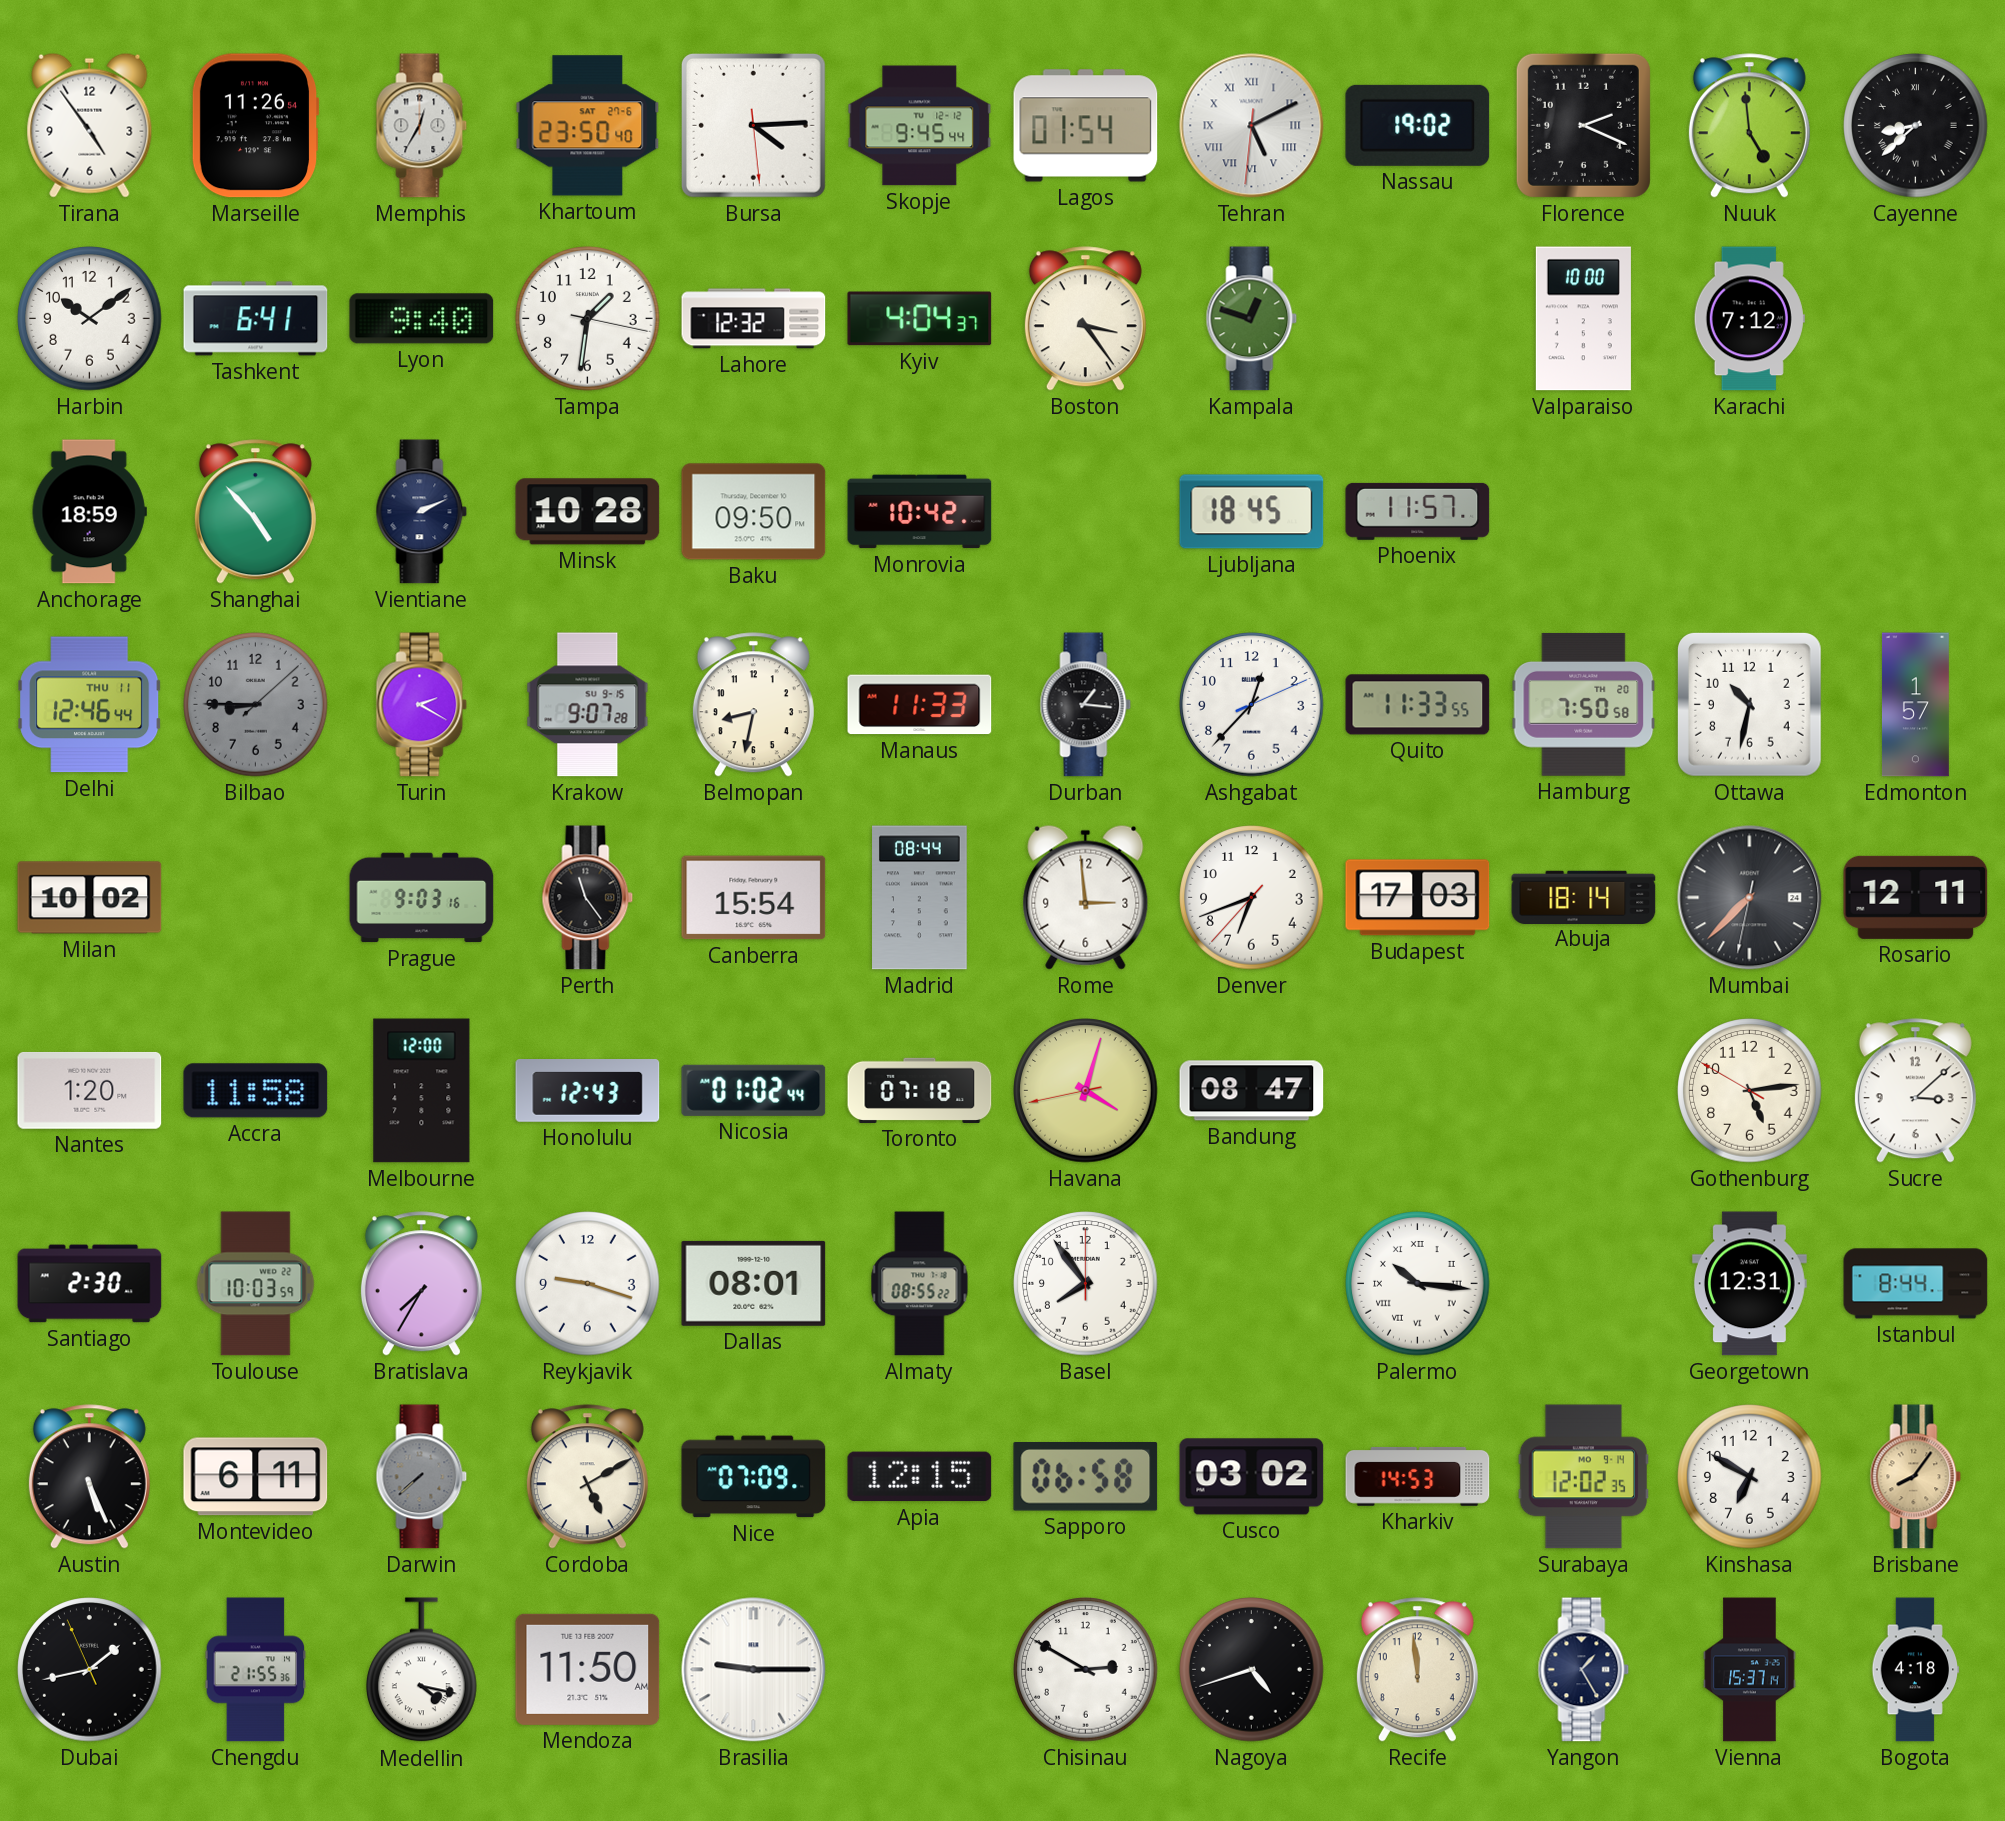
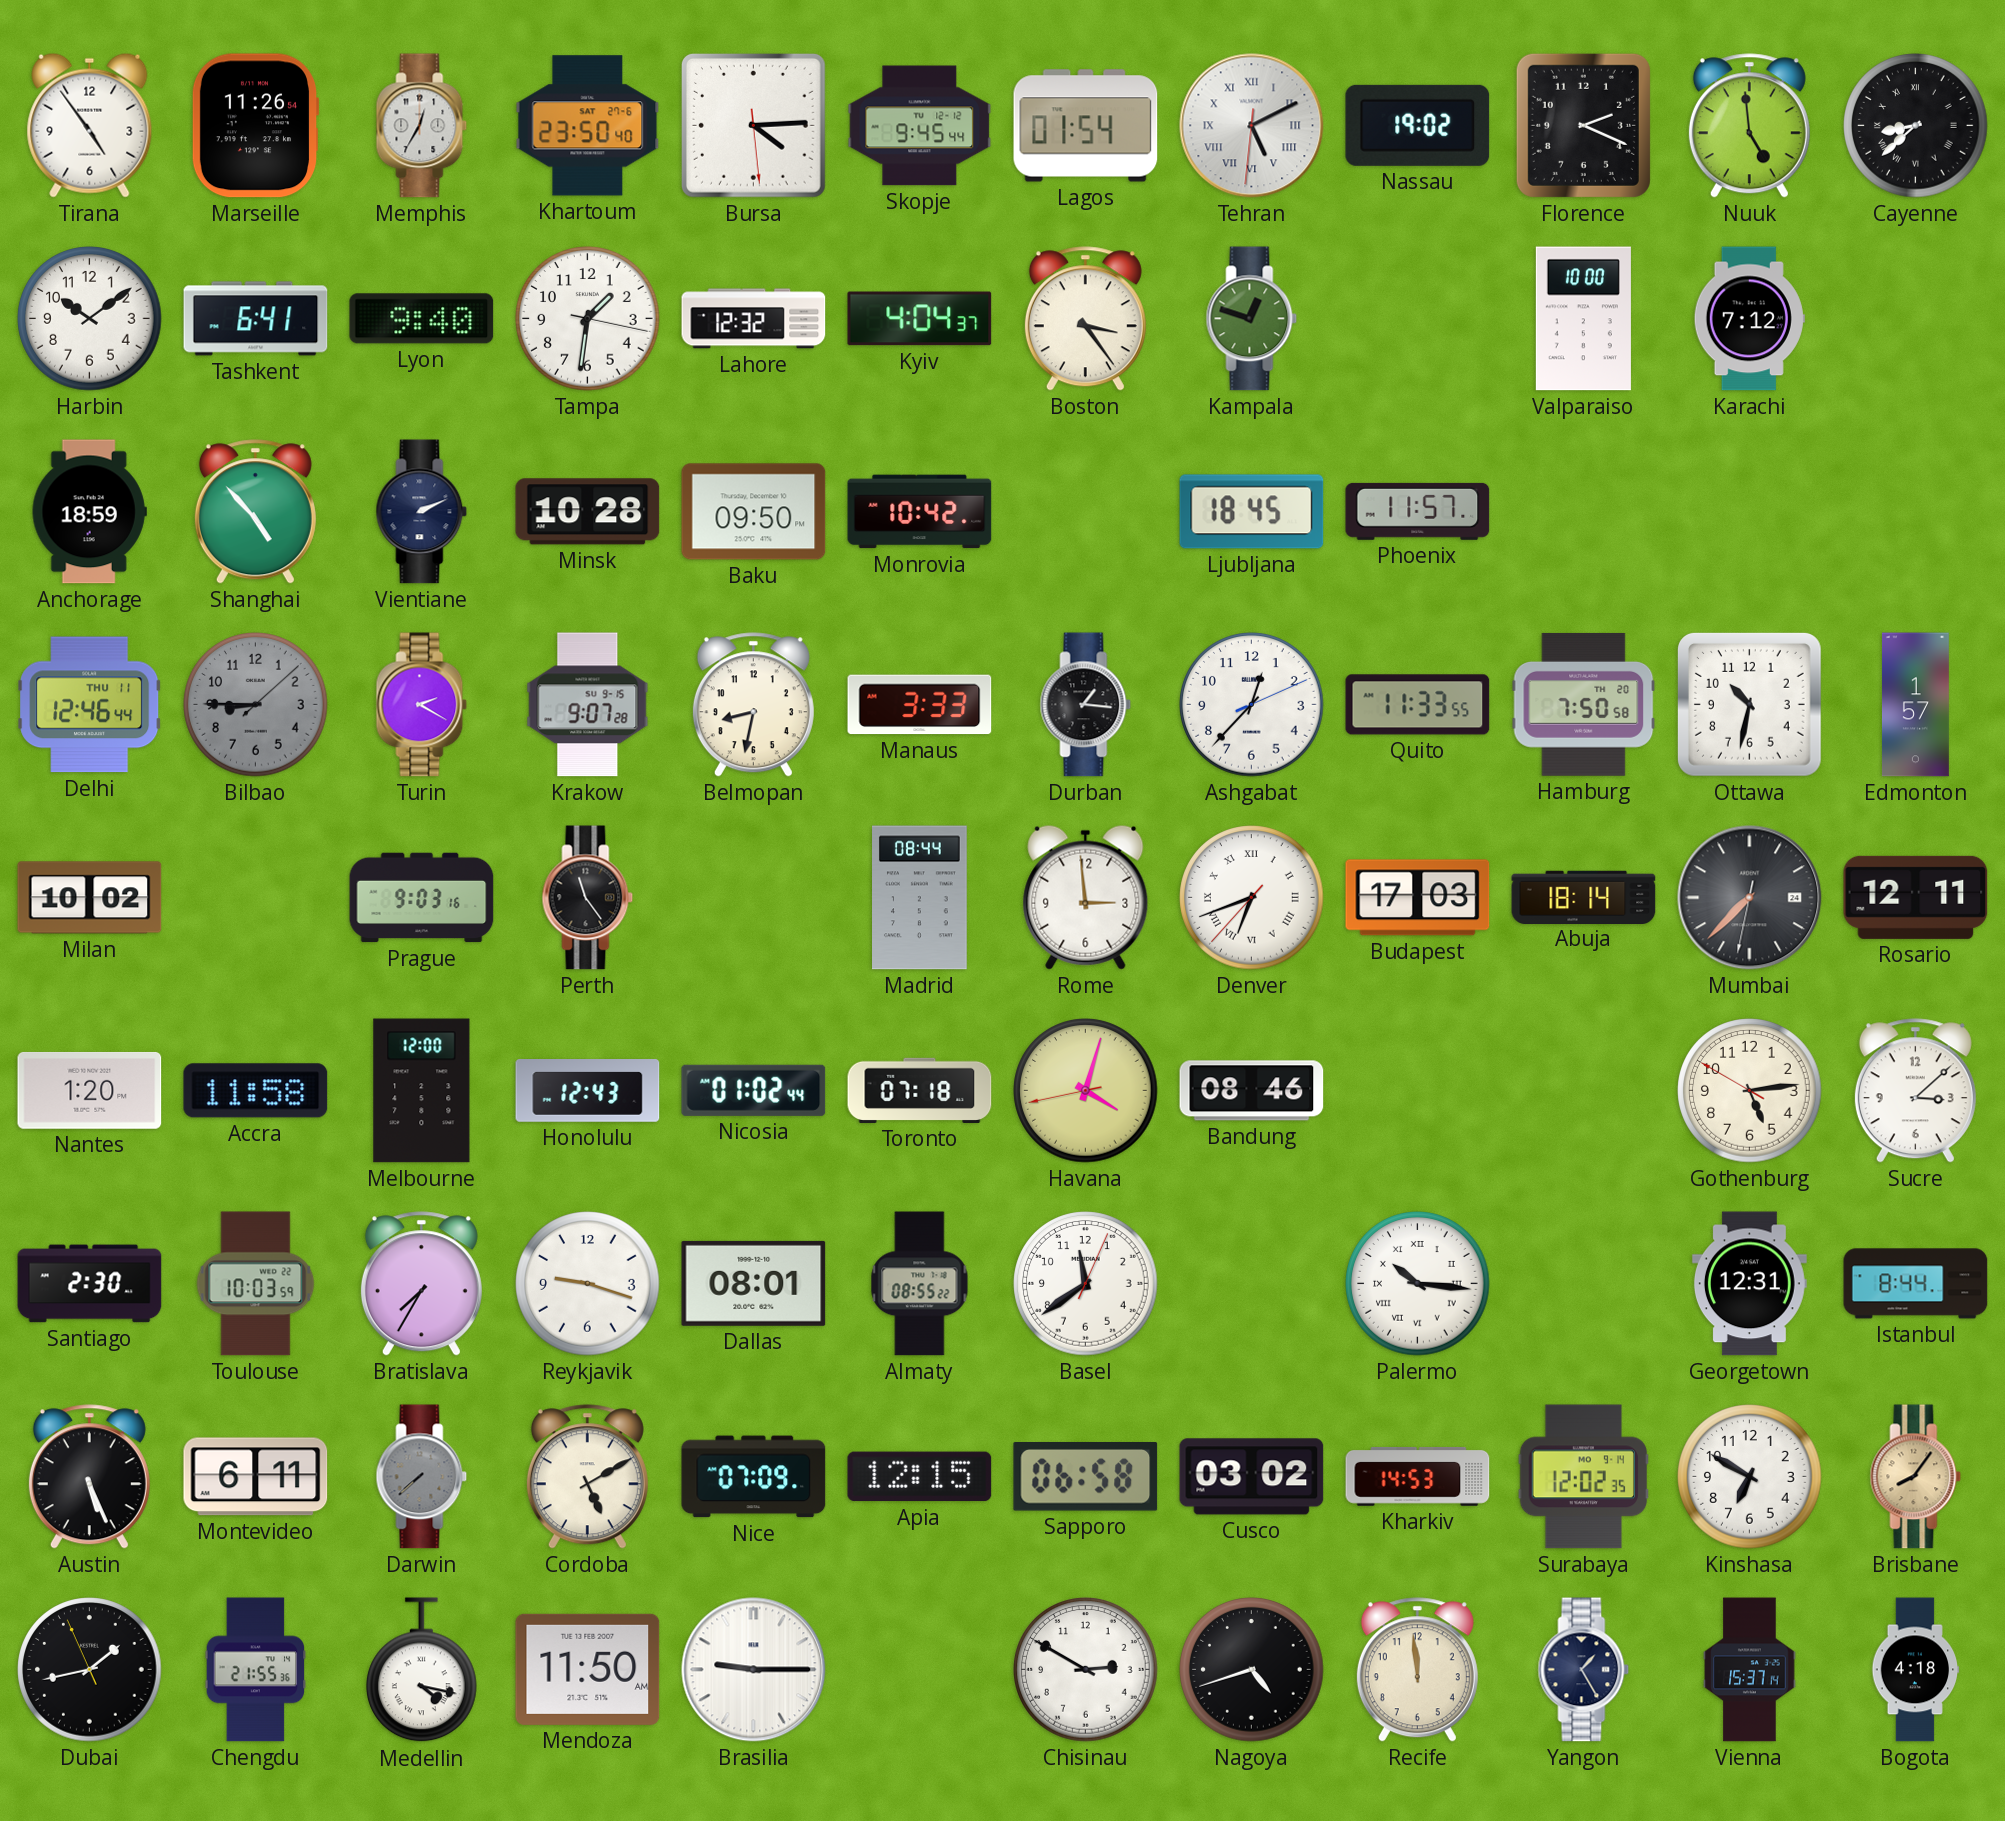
Manaus: 11:33 -> 3:33 (920, 705)
Canberra: 15:54 -> none (754, 898)
Denver numerals: Arabic -> Roman (1252, 898)
Bandung: 08:47 -> 08:46 (1252, 1091)
Basel: 7:54 -> 11:39 (1086, 1284)
